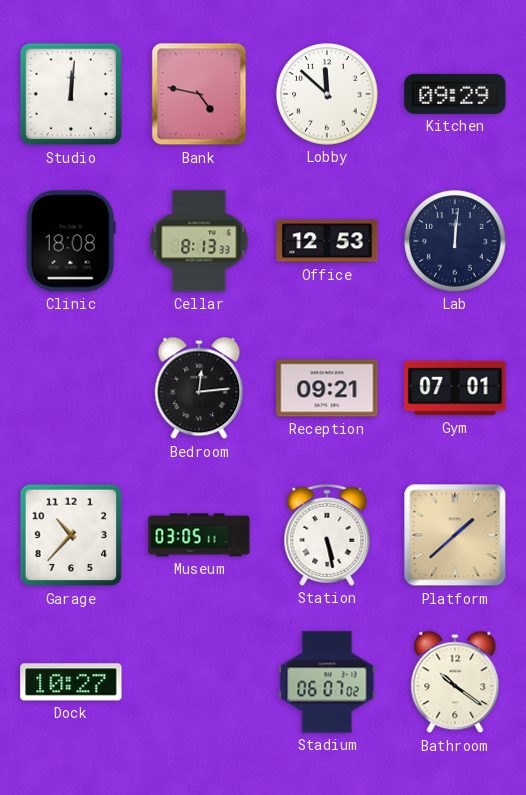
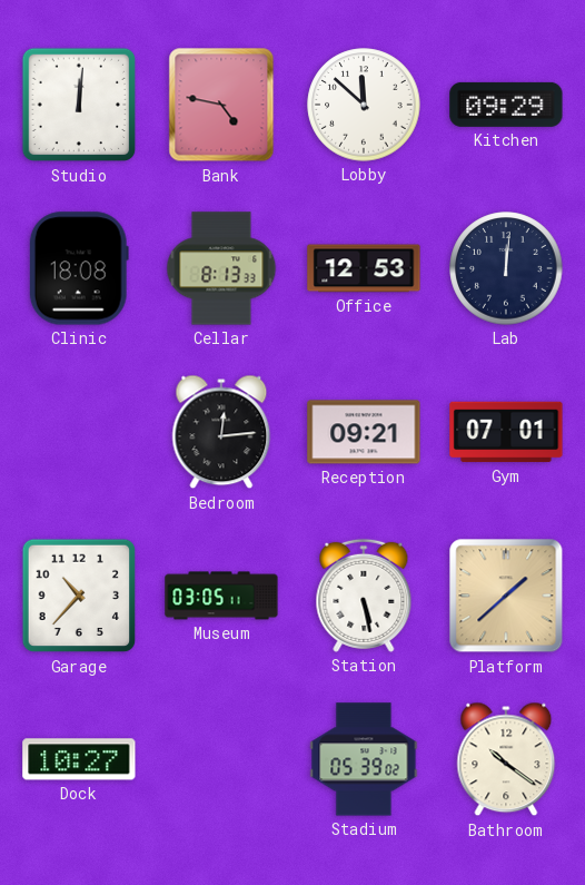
Stadium: 06:07 -> 05:39 (364, 759)
